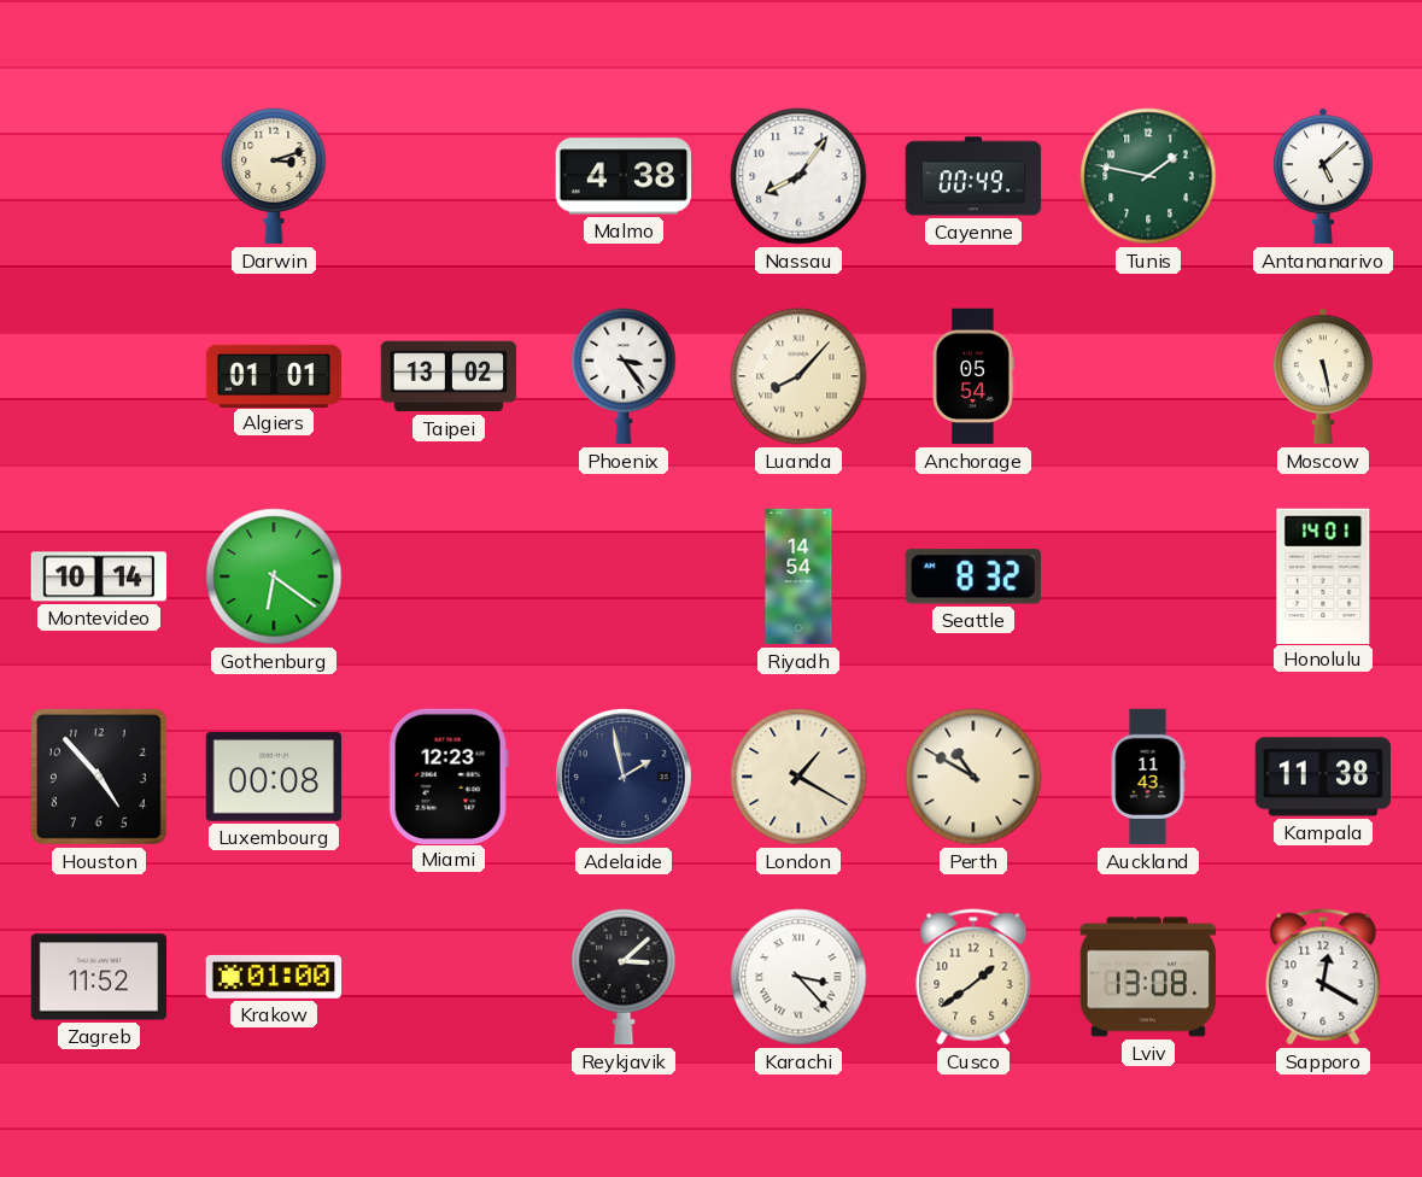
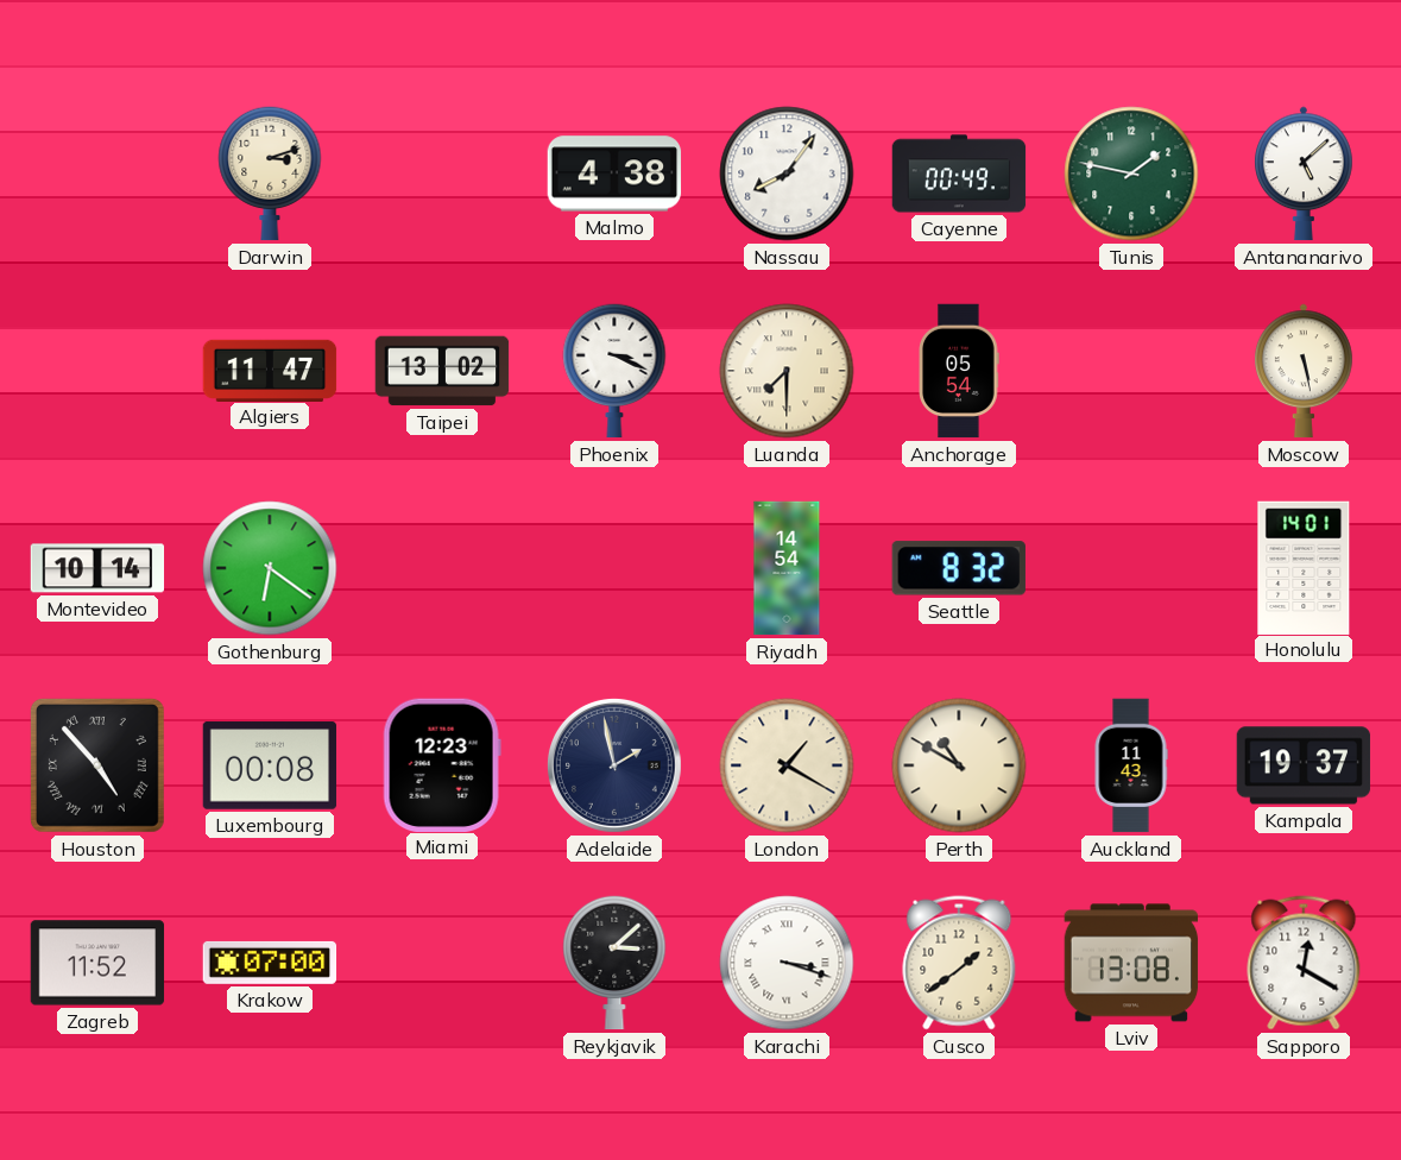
Algiers: 01:01 -> 11:47 (270, 370)
Phoenix: 3:24 -> 3:19 (614, 371)
Luanda: 8:07 -> 7:30 (787, 371)
Houston numerals: Arabic -> Roman (97, 765)
Kampala: 11:38 -> 19:37 (1304, 765)
Krakow: 01:00 -> 07:00 (270, 963)
Karachi: 3:23 -> 3:18 (787, 963)
